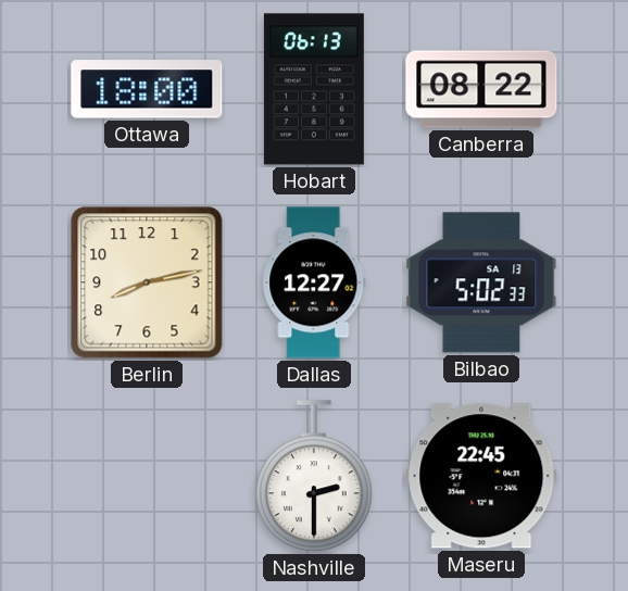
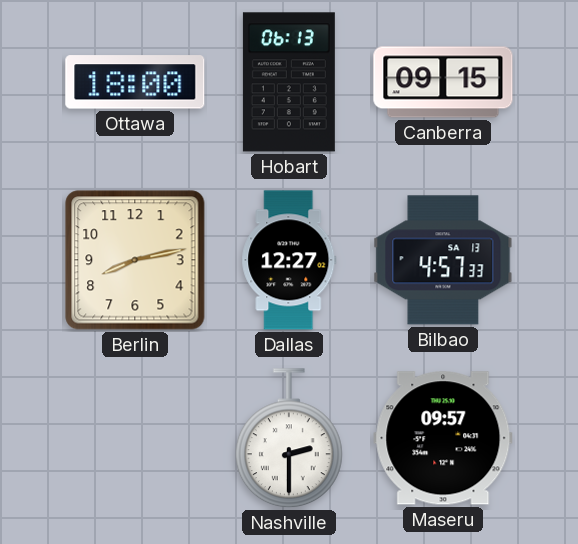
Canberra: 08:22 -> 09:15 (443, 82)
Bilbao: 5:02 -> 4:57 (443, 260)
Maseru: 22:45 -> 09:57 (443, 438)
